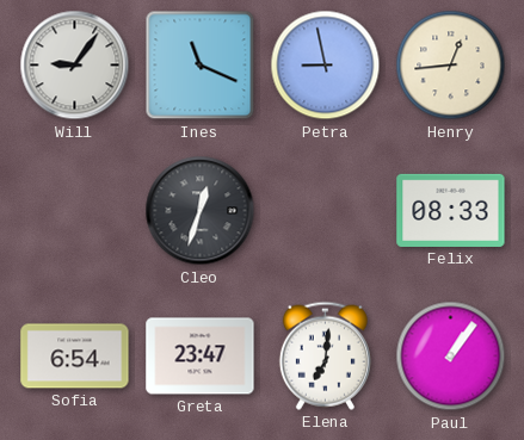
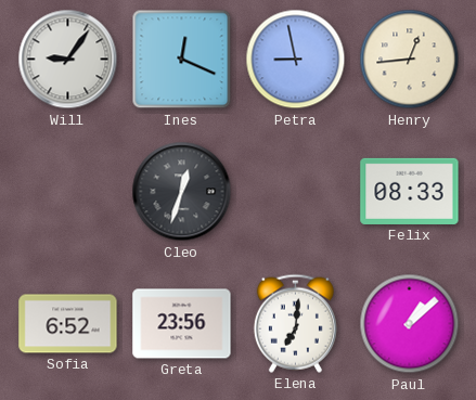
Ines: 11:19 -> 12:19 (182, 60)
Sofia: 6:54 -> 6:52 (68, 324)
Greta: 23:47 -> 23:56 (182, 324)
Paul: 1:06 -> 1:08 (410, 324)
